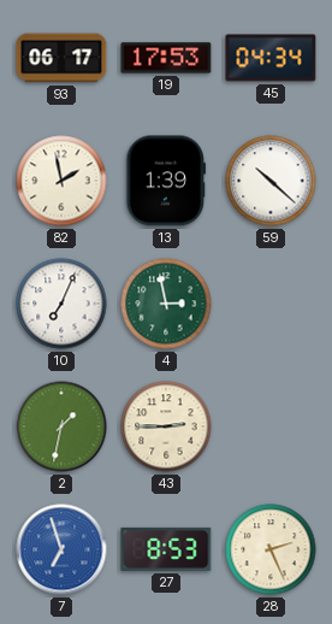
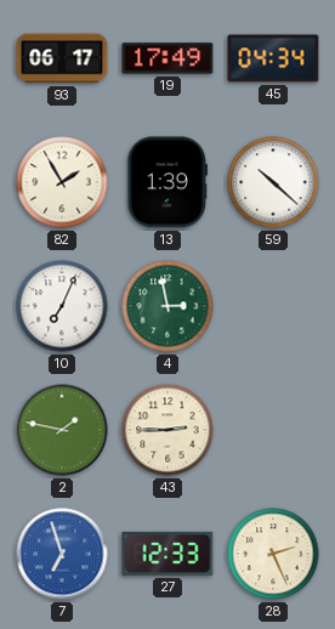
19: 17:53 -> 17:49 (167, 58)
82: 1:58 -> 1:55 (62, 182)
2: 1:32 -> 1:47 (62, 430)
27: 8:53 -> 12:33 (167, 554)
